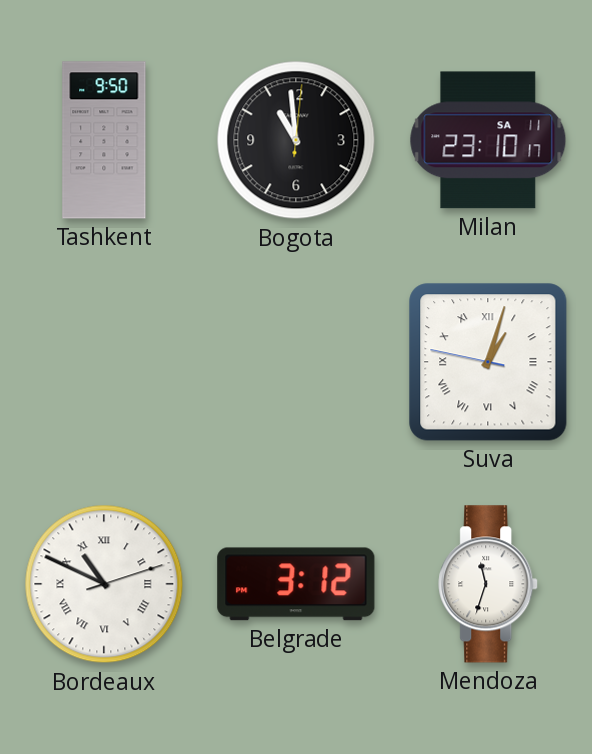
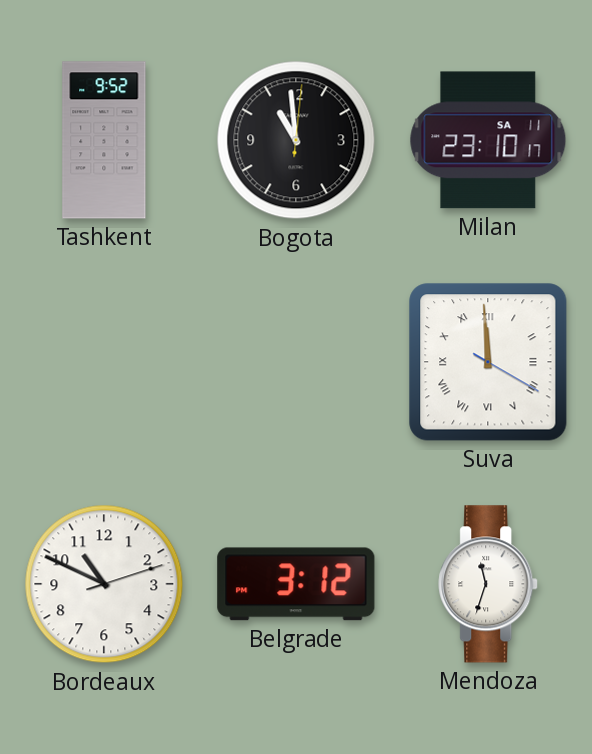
Tashkent: 9:50 -> 9:52 (104, 140)
Suva: 1:02 -> 11:59 (488, 362)
Bordeaux numerals: Roman -> Arabic (104, 584)
